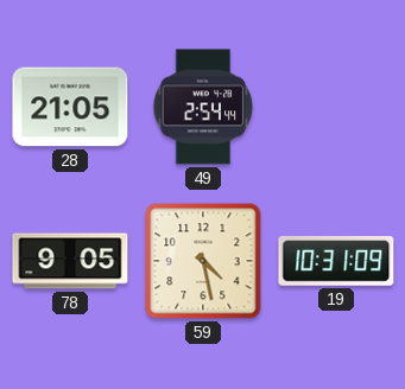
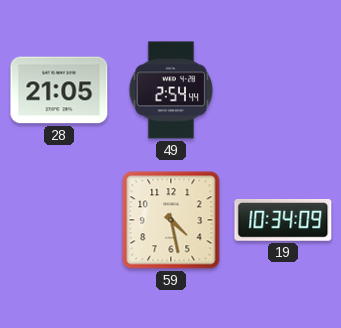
78: 9:05 -> none (70, 261)
19: 10:31 -> 10:34 (283, 221)
